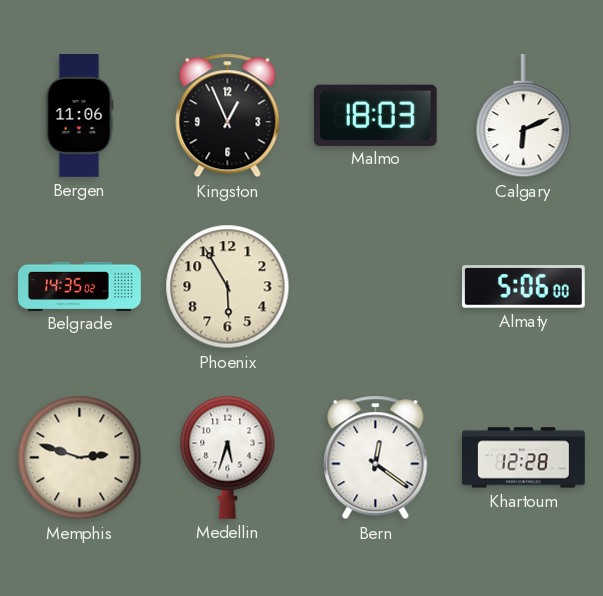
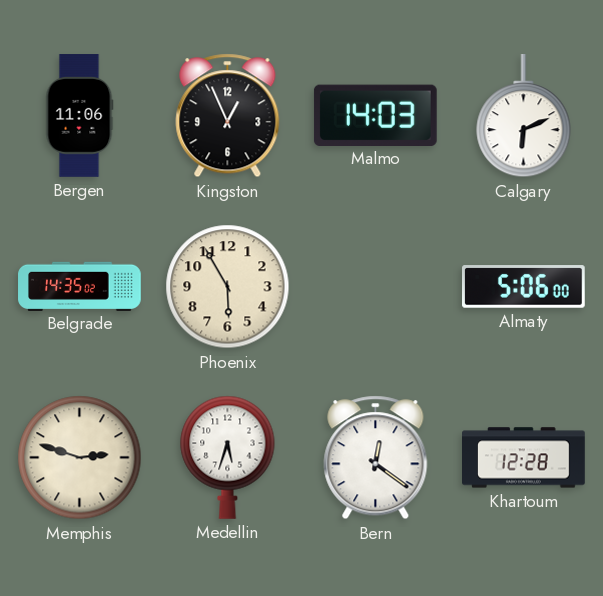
Malmo: 18:03 -> 14:03 (375, 115)
